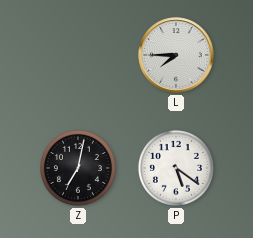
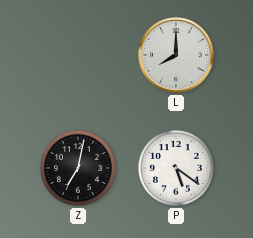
L: 7:45 -> 8:00 (176, 55)
